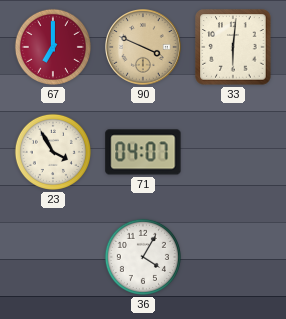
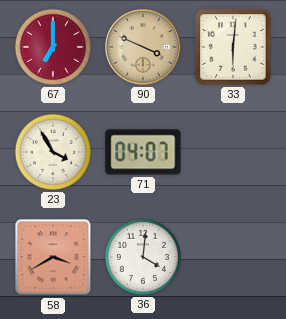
58: none -> 3:40 (53, 257)
36: 4:05 -> 4:01 (143, 257)
